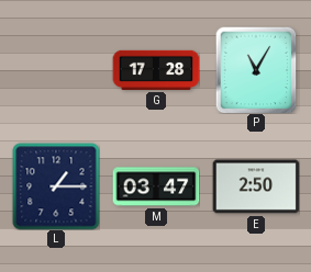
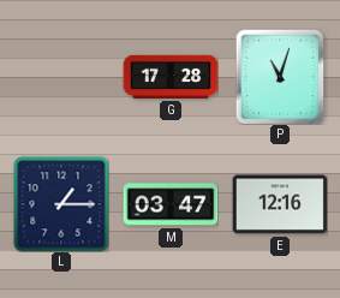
P: 11:05 -> 11:03 (280, 77)
E: 2:50 -> 12:16 (280, 204)
